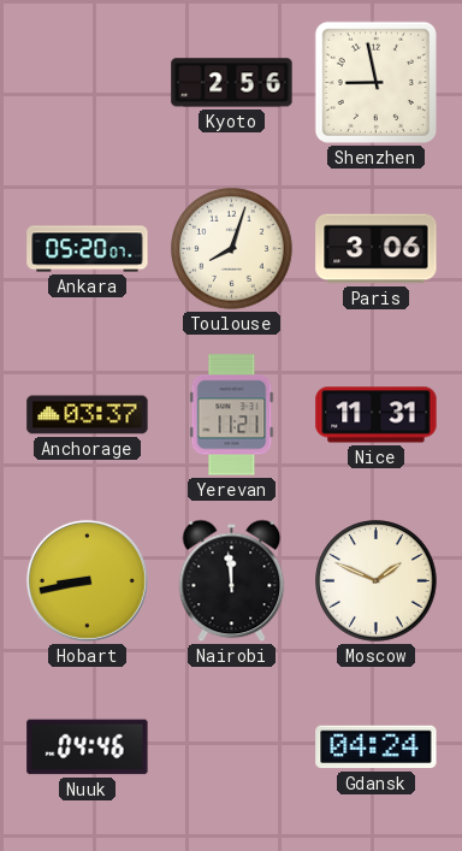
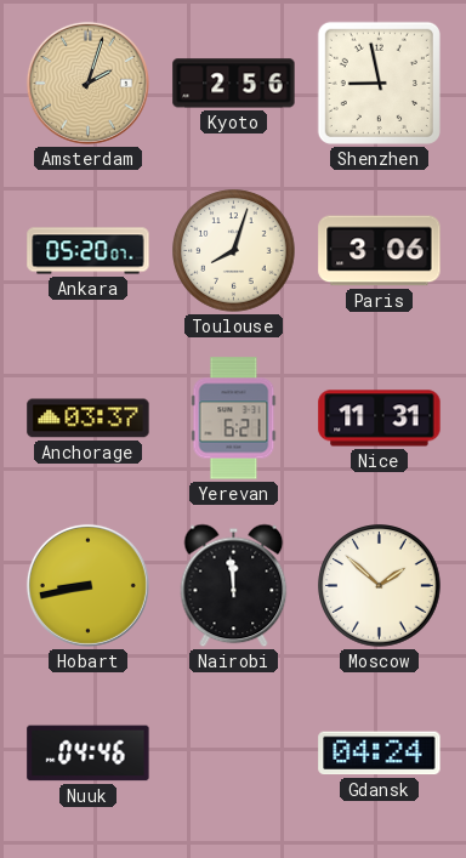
Amsterdam: none -> 2:03 (87, 83)
Yerevan: 11:21 -> 6:21 (234, 419)
Moscow: 1:49 -> 1:52 (380, 586)
